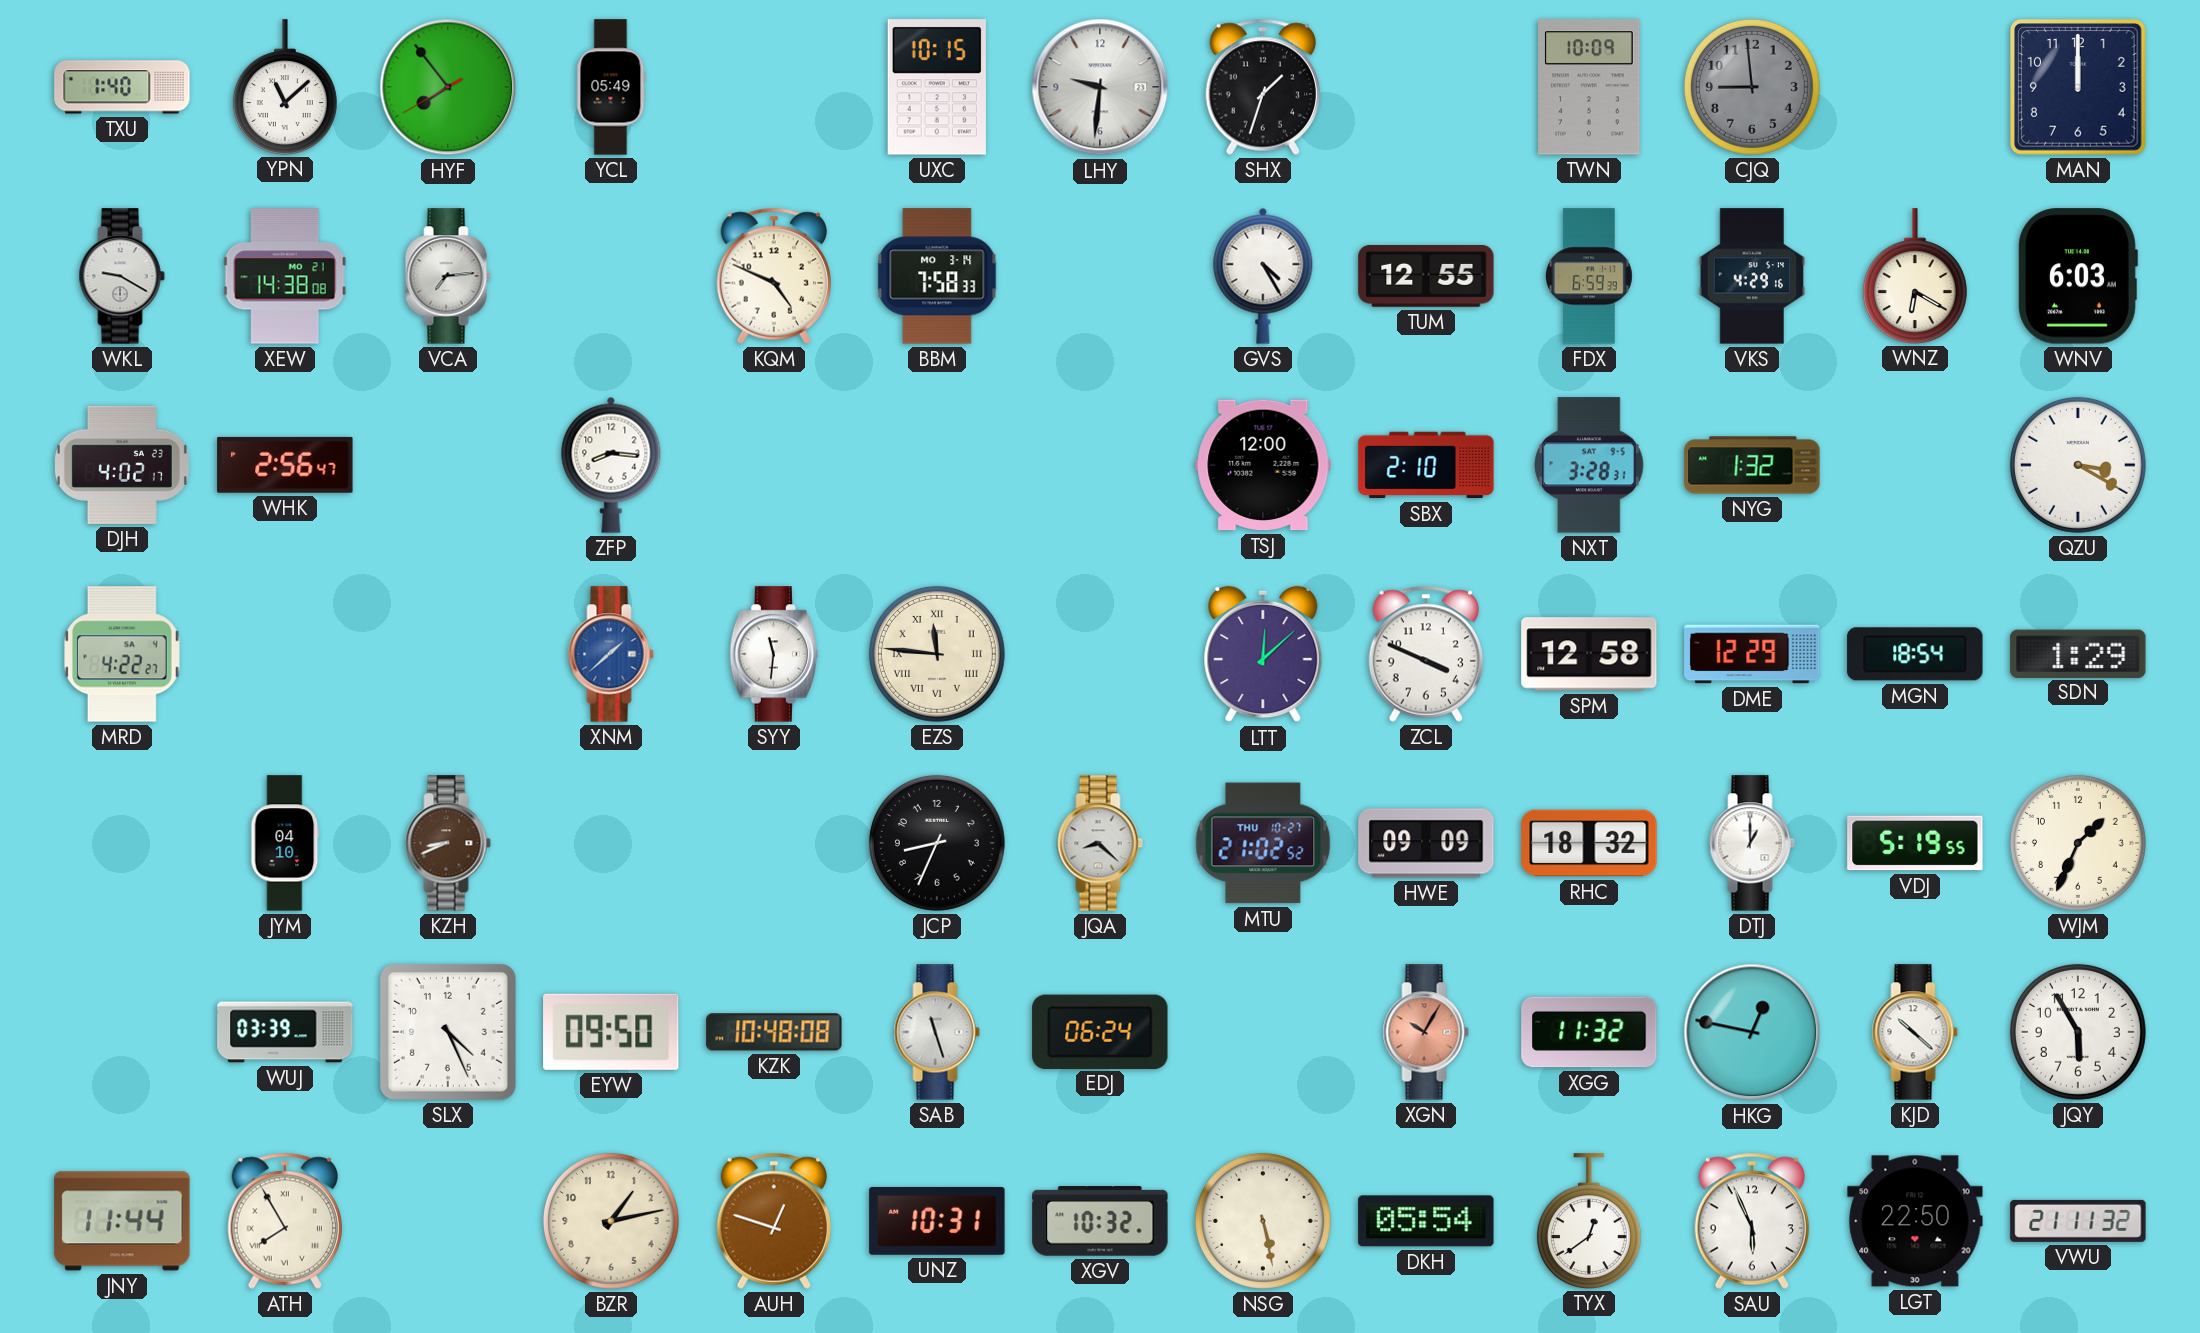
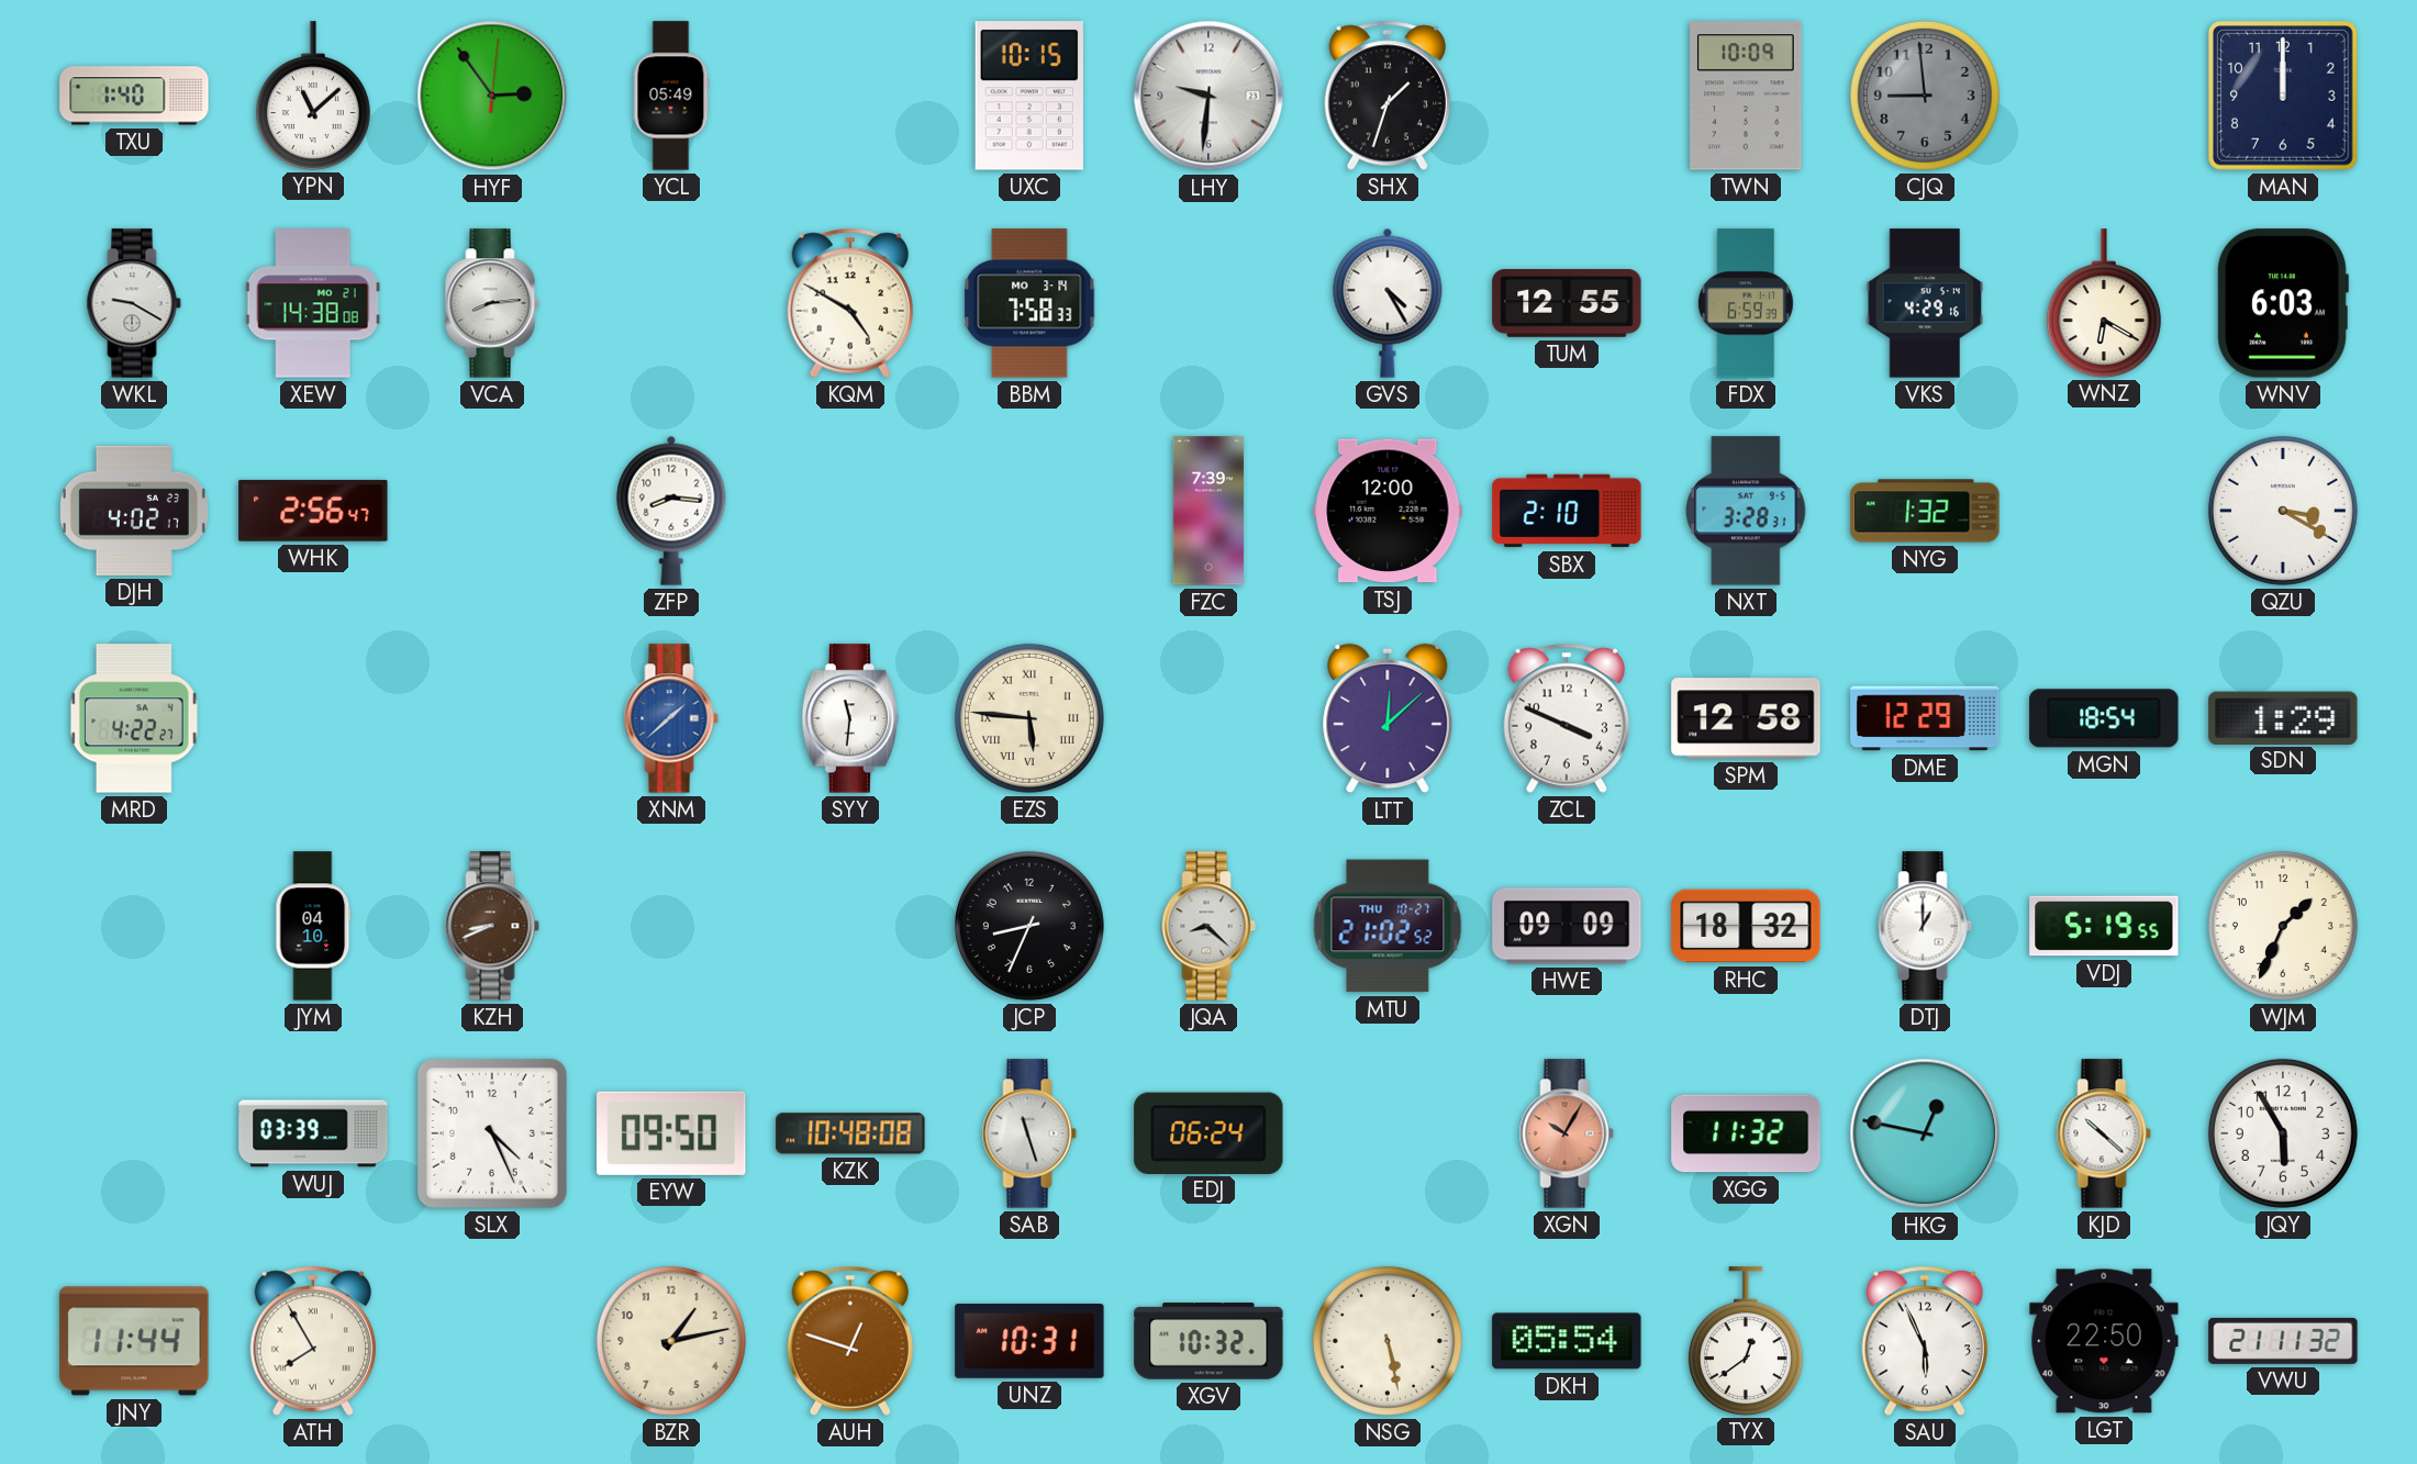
HYF: 7:53 -> 2:54 (492, 96)
VCA: 7:14 -> 8:14 (492, 303)
KQM: 4:49 -> 4:50 (849, 303)
FZC: none -> 7:39 (1208, 511)
EZS: 11:46 -> 5:46 (1029, 718)
